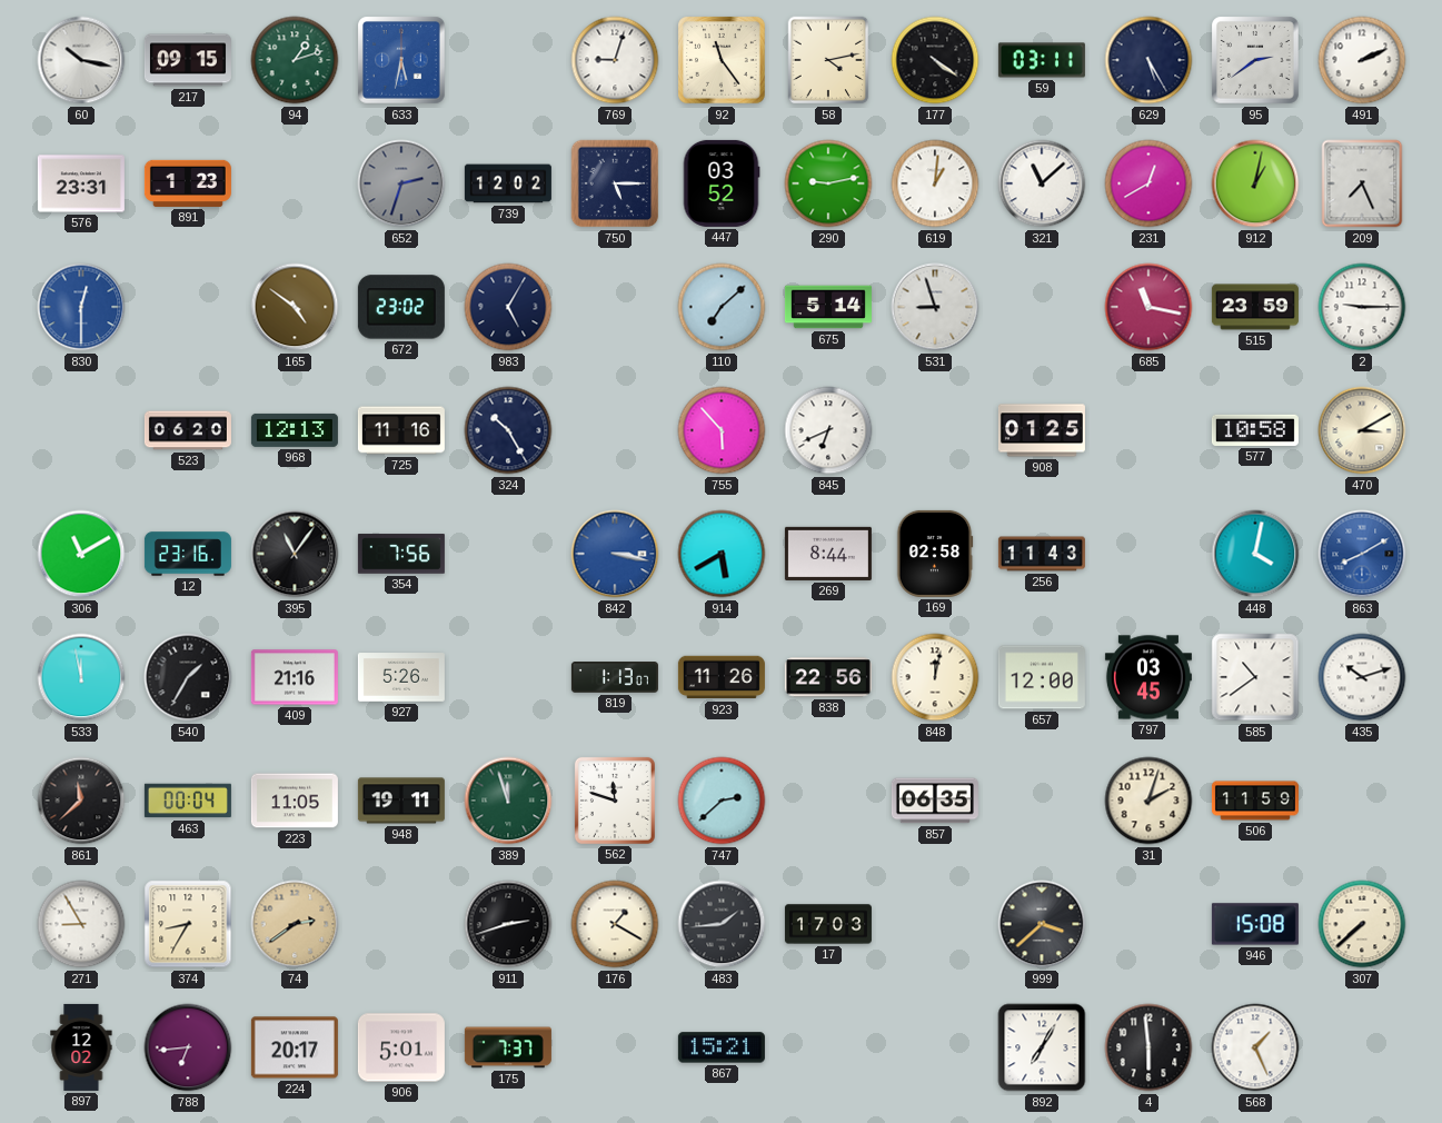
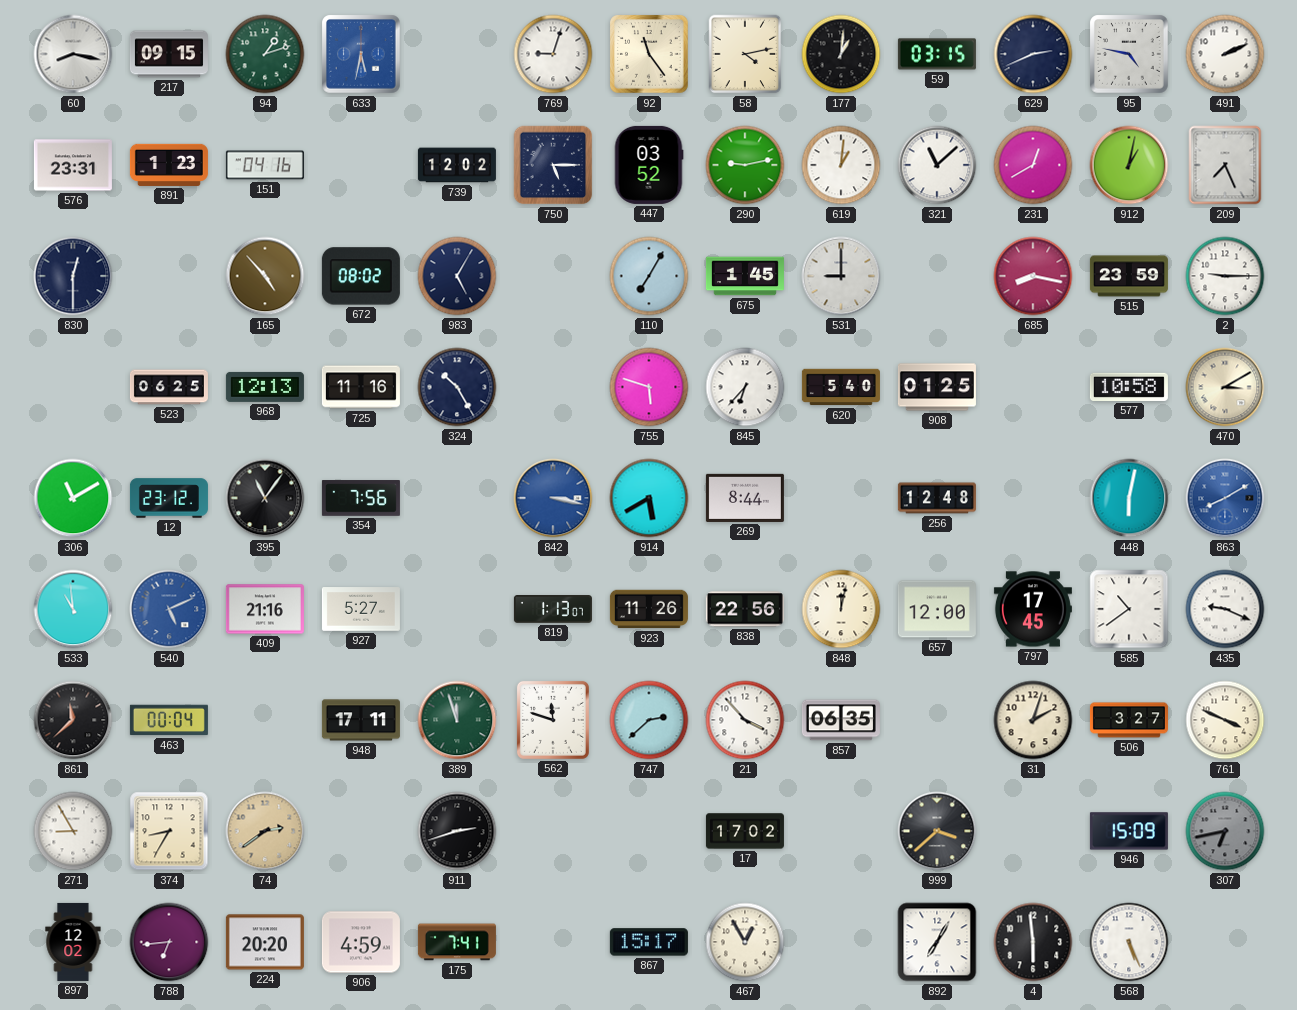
60: 10:17 -> 8:17 (73, 54)
177: 4:21 -> 1:01 (841, 54)
59: 03:11 -> 03:15 (937, 54)
629: 5:25 -> 2:41 (1033, 54)
95: 2:39 -> 4:47 (1129, 54)
151: none -> 04:16 (265, 165)
652: 2:33 -> none (401, 183)
830 dial: blue -> navy (73, 276)
165: 4:51 -> 4:53 (265, 276)
672: 23:02 -> 08:02 (361, 276)
110: 7:08 -> 7:05 (649, 276)
675: 5:14 -> 1:45 (745, 276)
531: 8:57 -> 9:00 (841, 276)
685: 11:17 -> 8:17 (1033, 276)
523: 06:20 -> 06:25 (169, 387)
755: 5:53 -> 5:48 (649, 387)
845: 6:41 -> 6:37 (745, 387)
620: none -> 5:40 (841, 387)
12: 23:16 -> 23:12 (169, 498)
169: 02:58 -> none (935, 554)
256: 11:43 -> 12:48 (937, 498)
448: 4:02 -> 6:02 (1129, 498)
533: 11:58 -> 10:59 (73, 609)
540: 1:35 -> 5:11 (169, 609)
540 dial: black -> blue (169, 609)
927: 5:26 -> 5:27 (361, 609)
797: 03:45 -> 17:45 (1033, 609)
435: 10:12 -> 9:19 (1225, 609)
223: 11:05 -> none (295, 801)
948: 19:11 -> 17:11 (361, 720)
21: none -> 3:53 (745, 720)
506: 11:59 -> 3:27 (1129, 720)
761: none -> 3:49 (1225, 720)
176: 1:20 -> none (615, 924)
483: 1:44 -> none (722, 924)
17: 17:03 -> 17:02 (745, 831)
946: 15:08 -> 15:09 (1129, 831)
307: 7:38 -> 6:43 (1225, 831)
307 dial: cream -> grey (1225, 831)
224: 20:17 -> 20:20 (265, 942)
906: 5:01 -> 4:59 (361, 942)
175: 7:37 -> 7:41 (457, 942)
867: 15:21 -> 15:17 (649, 942)
467: none -> 12:55 (745, 942)
568: 1:26 -> 5:26 (1129, 942)
